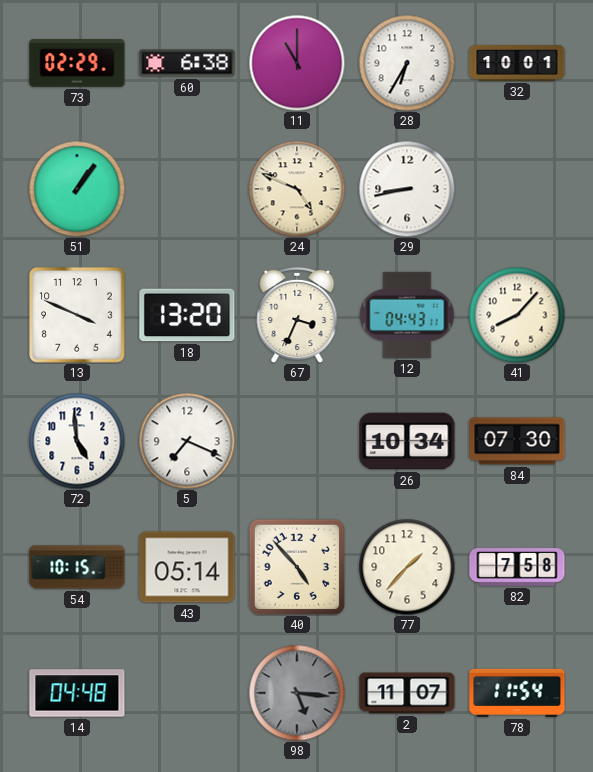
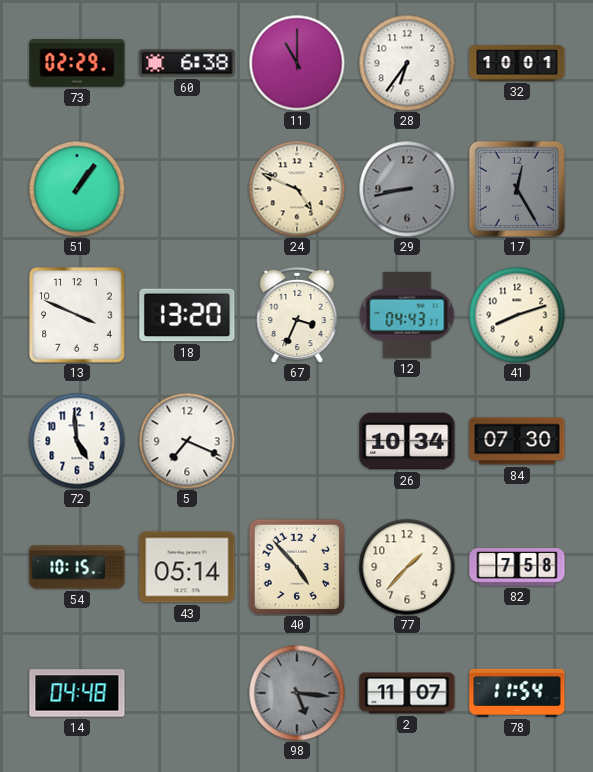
28: 6:35 -> 6:36 (407, 63)
29 dial: white -> grey (407, 189)
17: none -> 12:25 (517, 189)
41: 8:07 -> 8:12 (517, 315)
